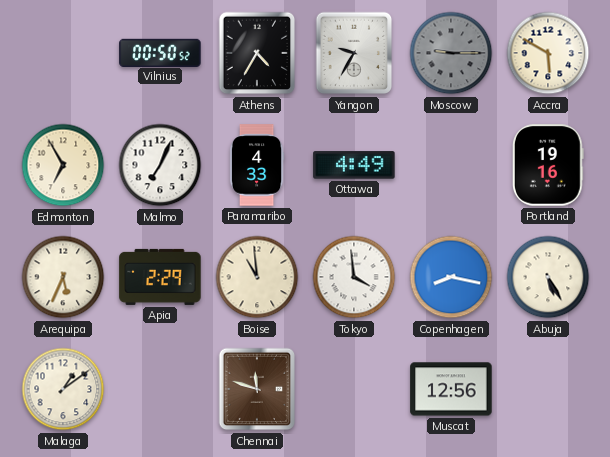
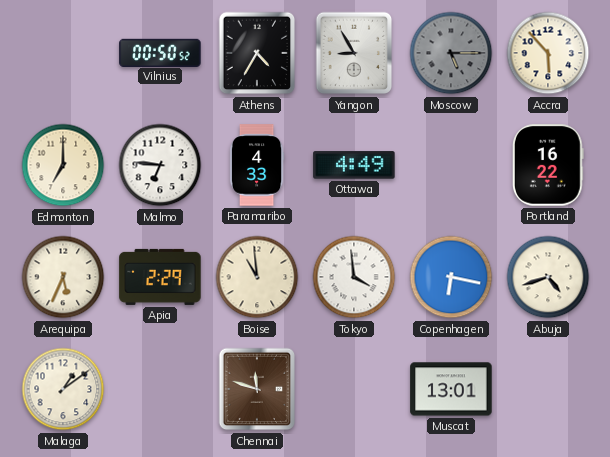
Yangon: 9:35 -> 8:55 (354, 53)
Moscow: 9:15 -> 5:15 (451, 53)
Accra: 5:50 -> 5:53 (548, 53)
Edmonton: 6:55 -> 7:00 (63, 165)
Malmo: 7:04 -> 6:46 (160, 165)
Portland: 19:16 -> 16:22 (549, 165)
Copenhagen: 8:17 -> 6:17 (451, 277)
Abuja: 5:25 -> 4:42 (548, 277)
Muscat: 12:56 -> 13:01 (451, 389)
